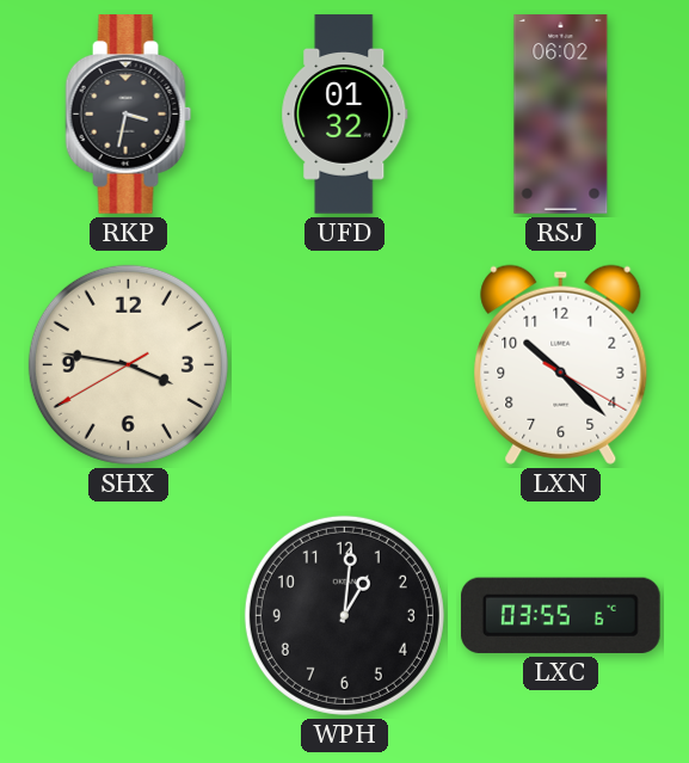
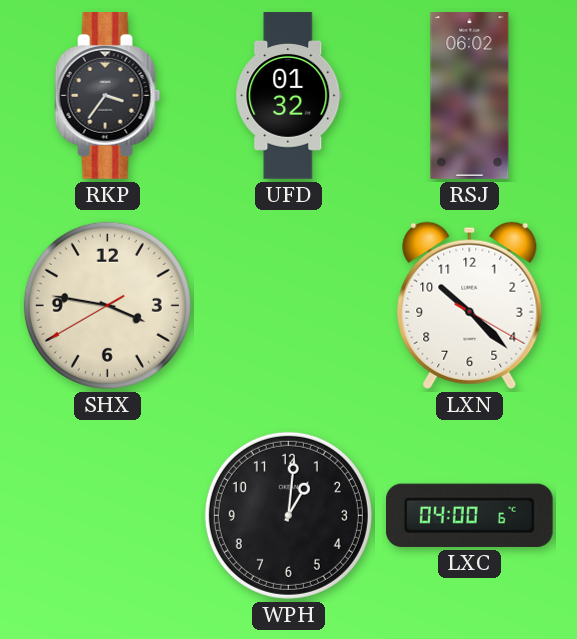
RKP: 3:32 -> 3:36 (108, 96)
LXC: 03:55 -> 04:00 (469, 515)
